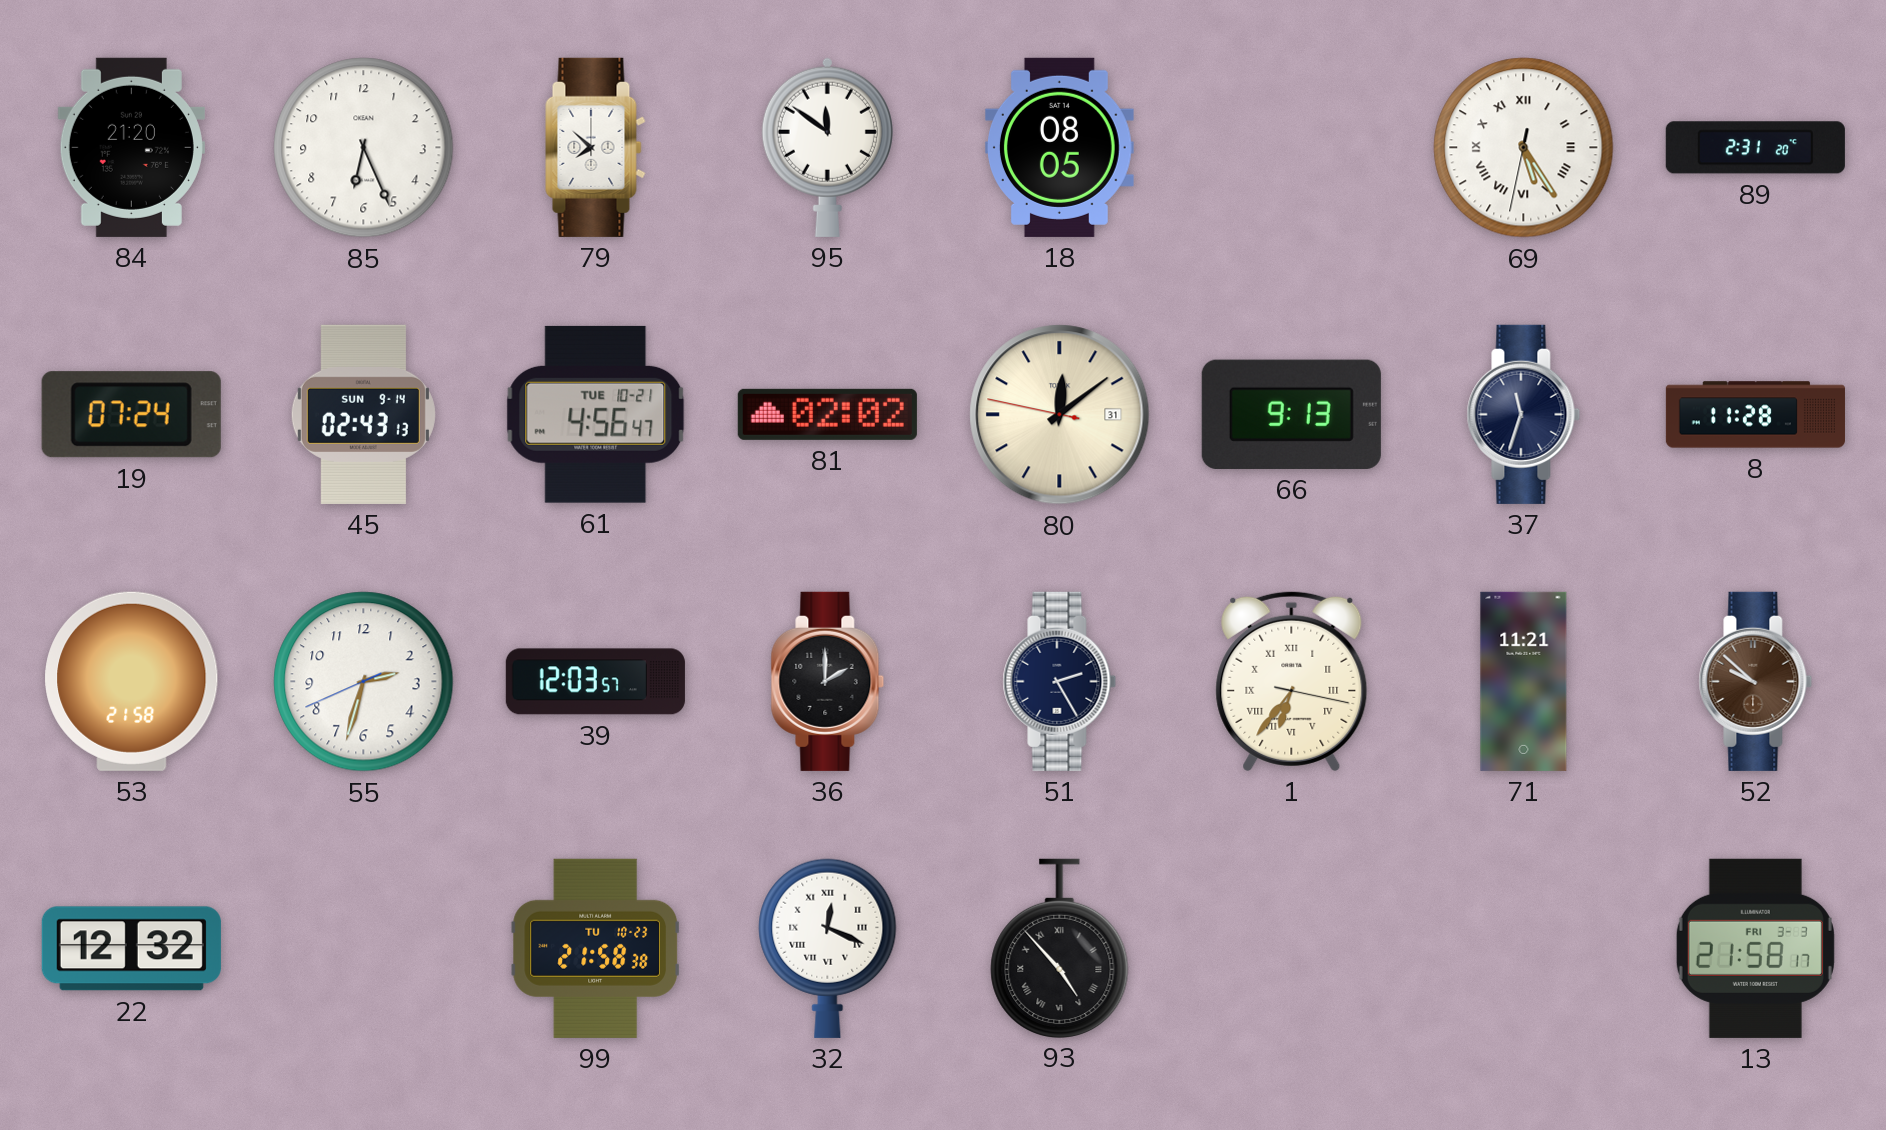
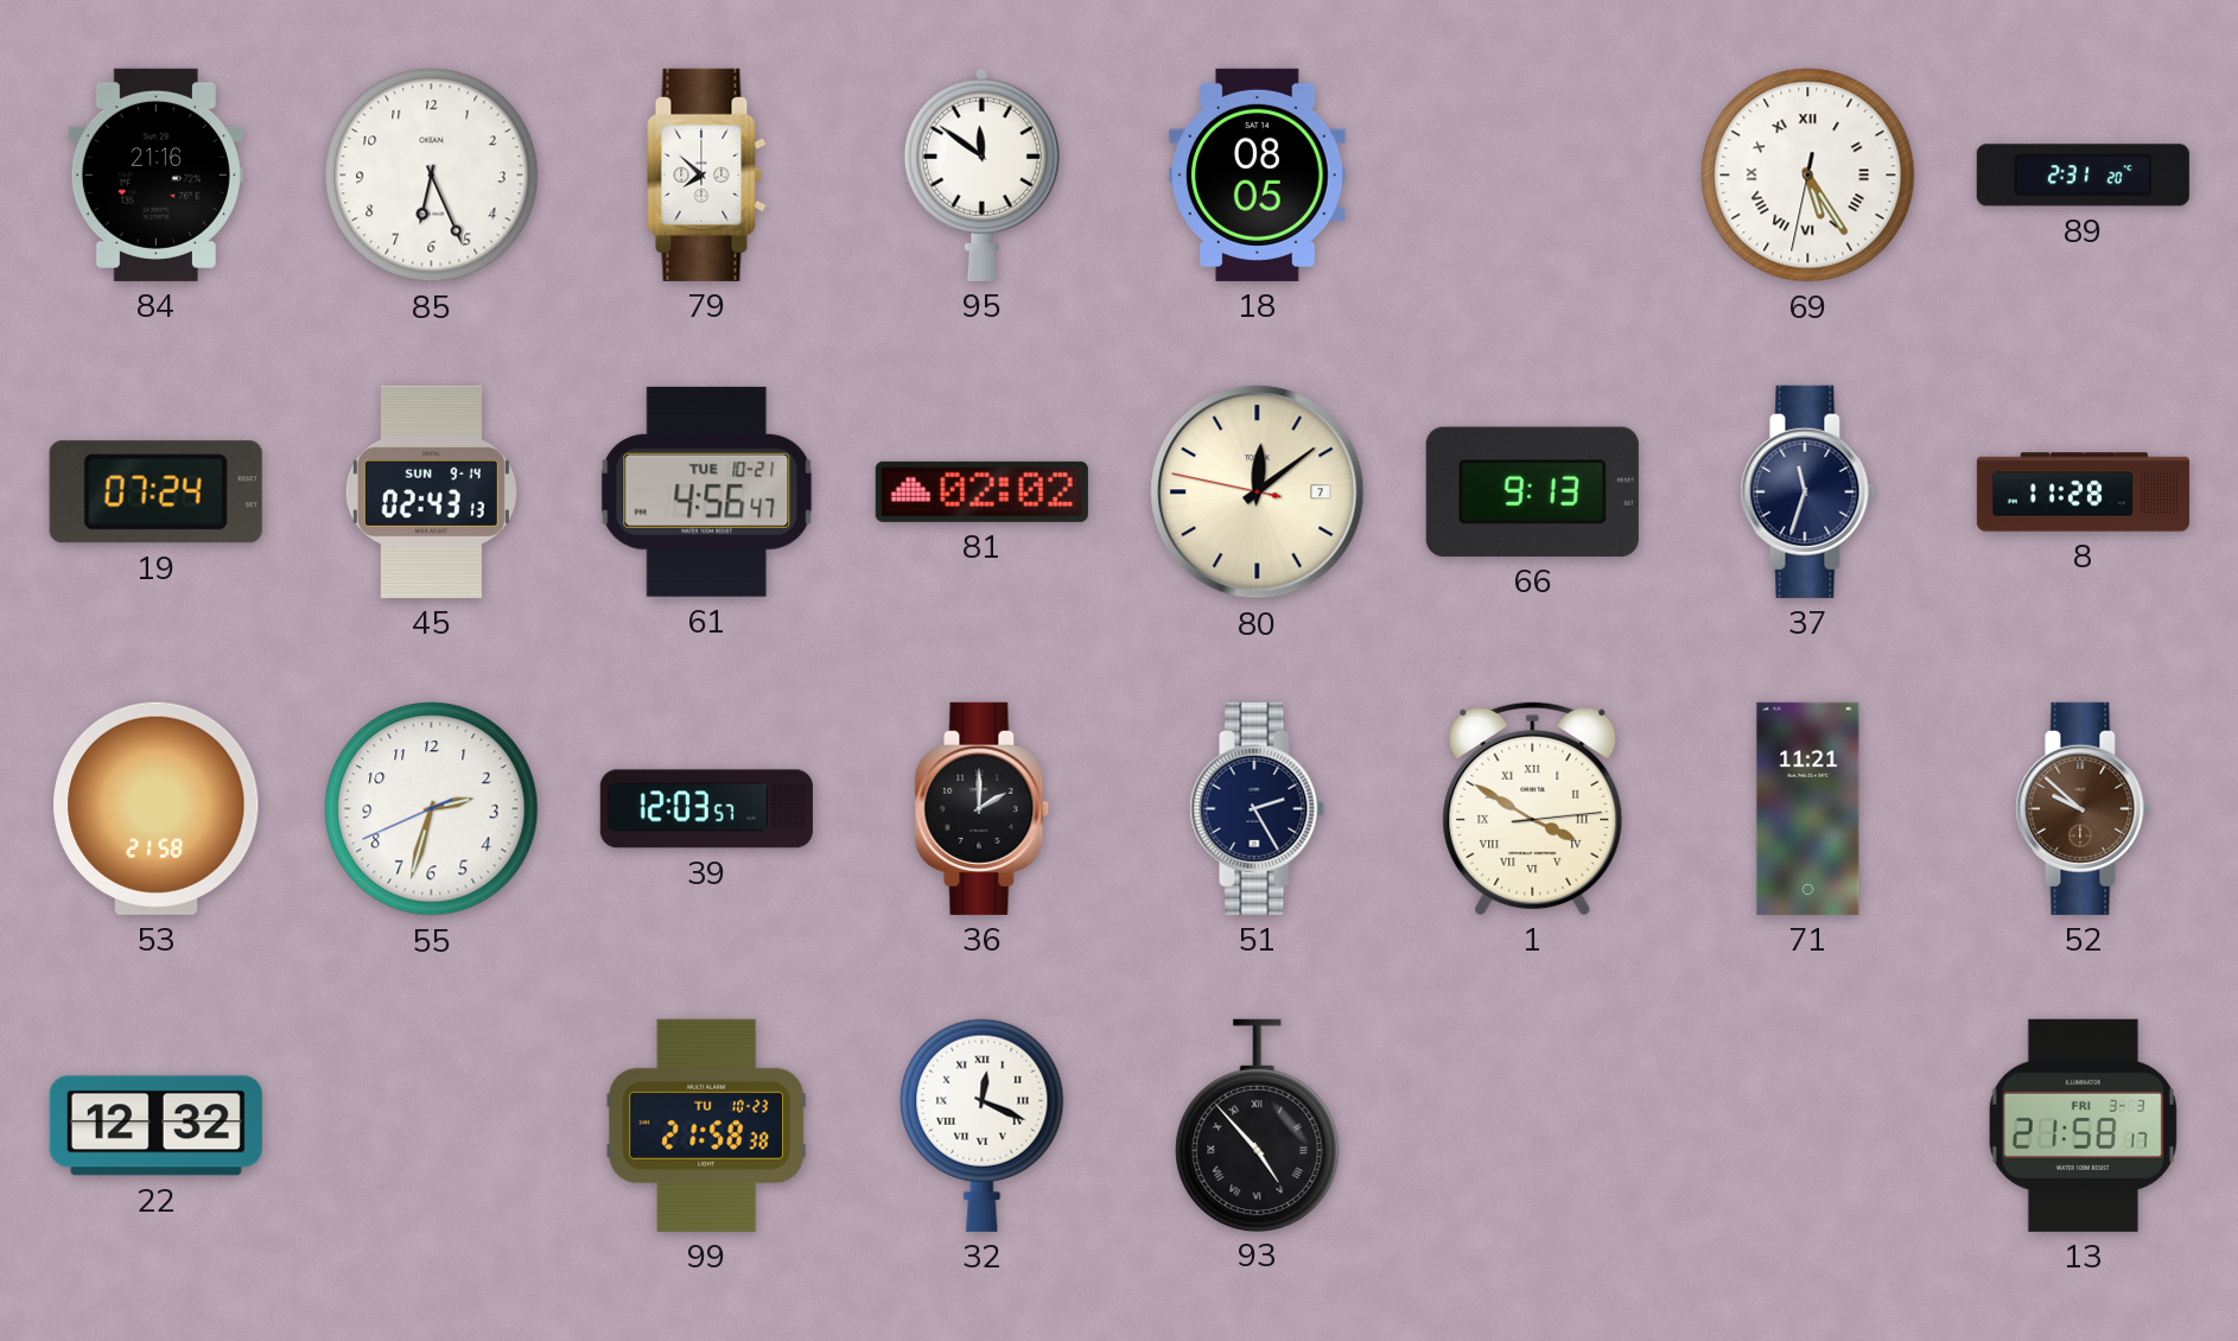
84: 21:20 -> 21:16 (155, 174)
80 date: 31 -> 7 (1258, 492)
1: 6:36 -> 3:50 (1533, 808)
